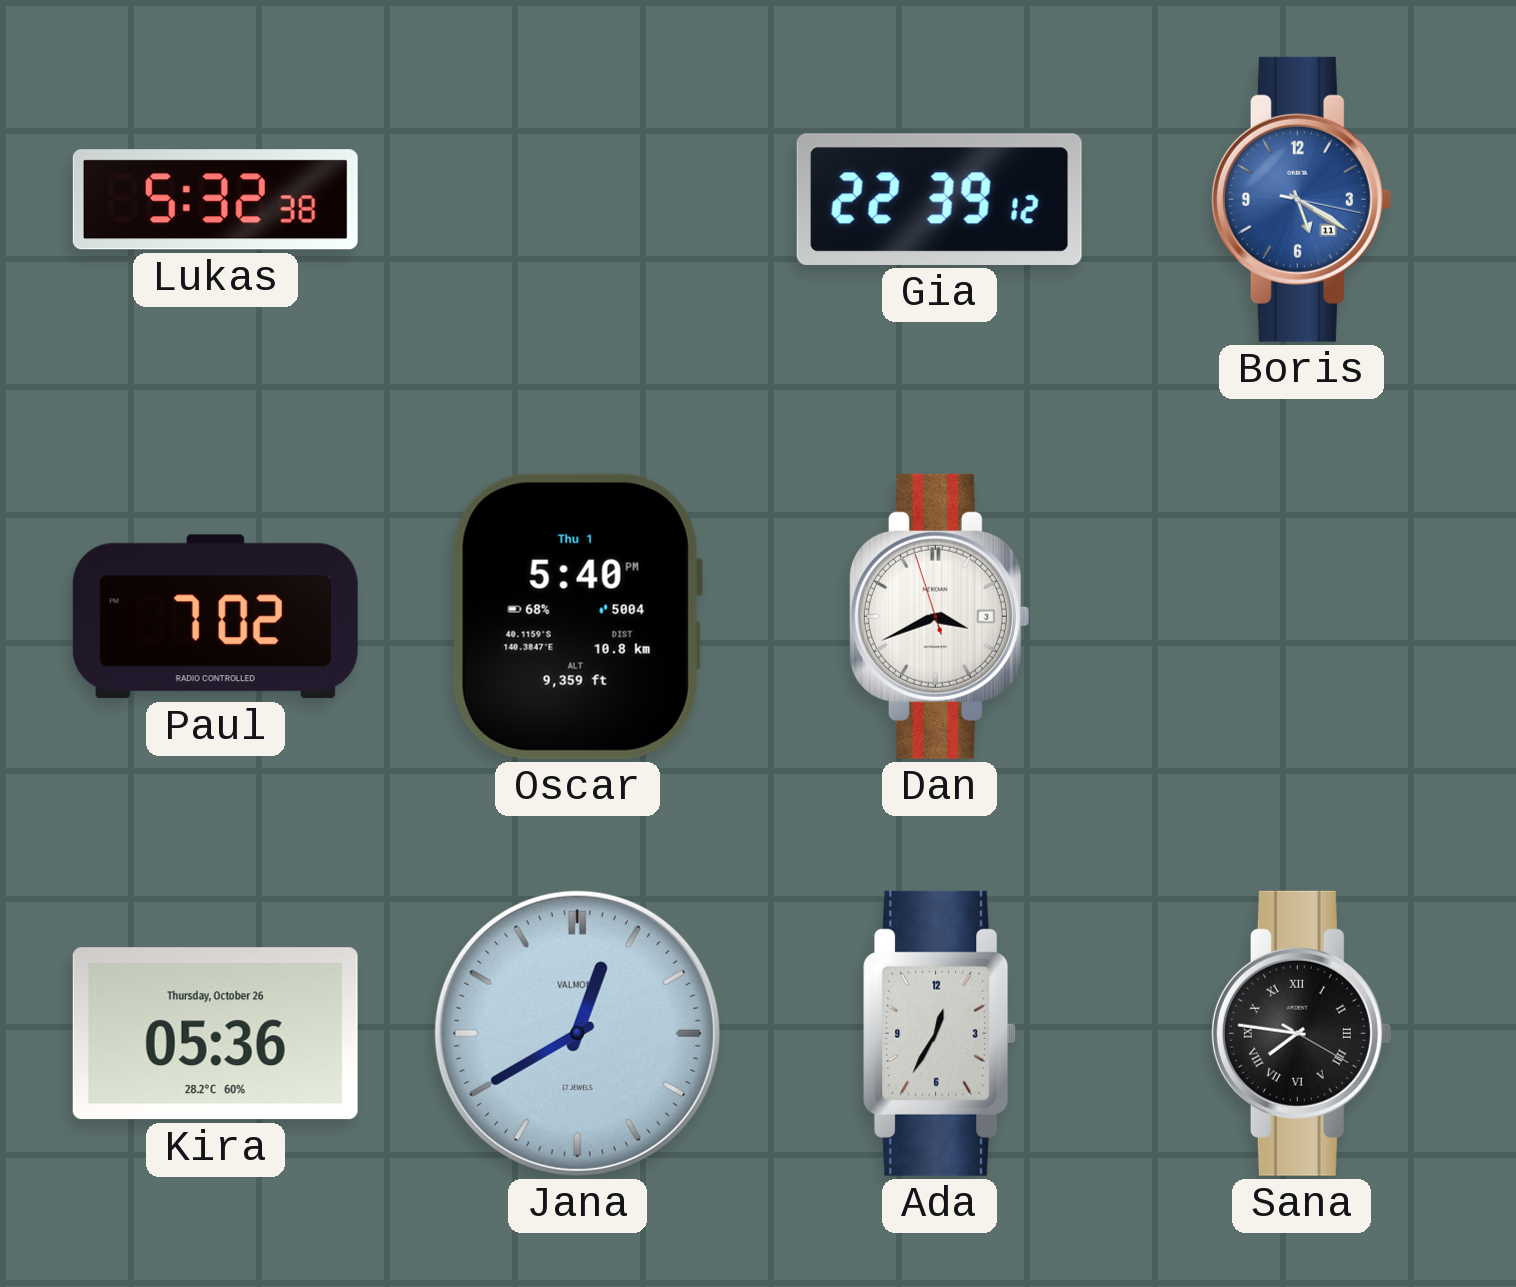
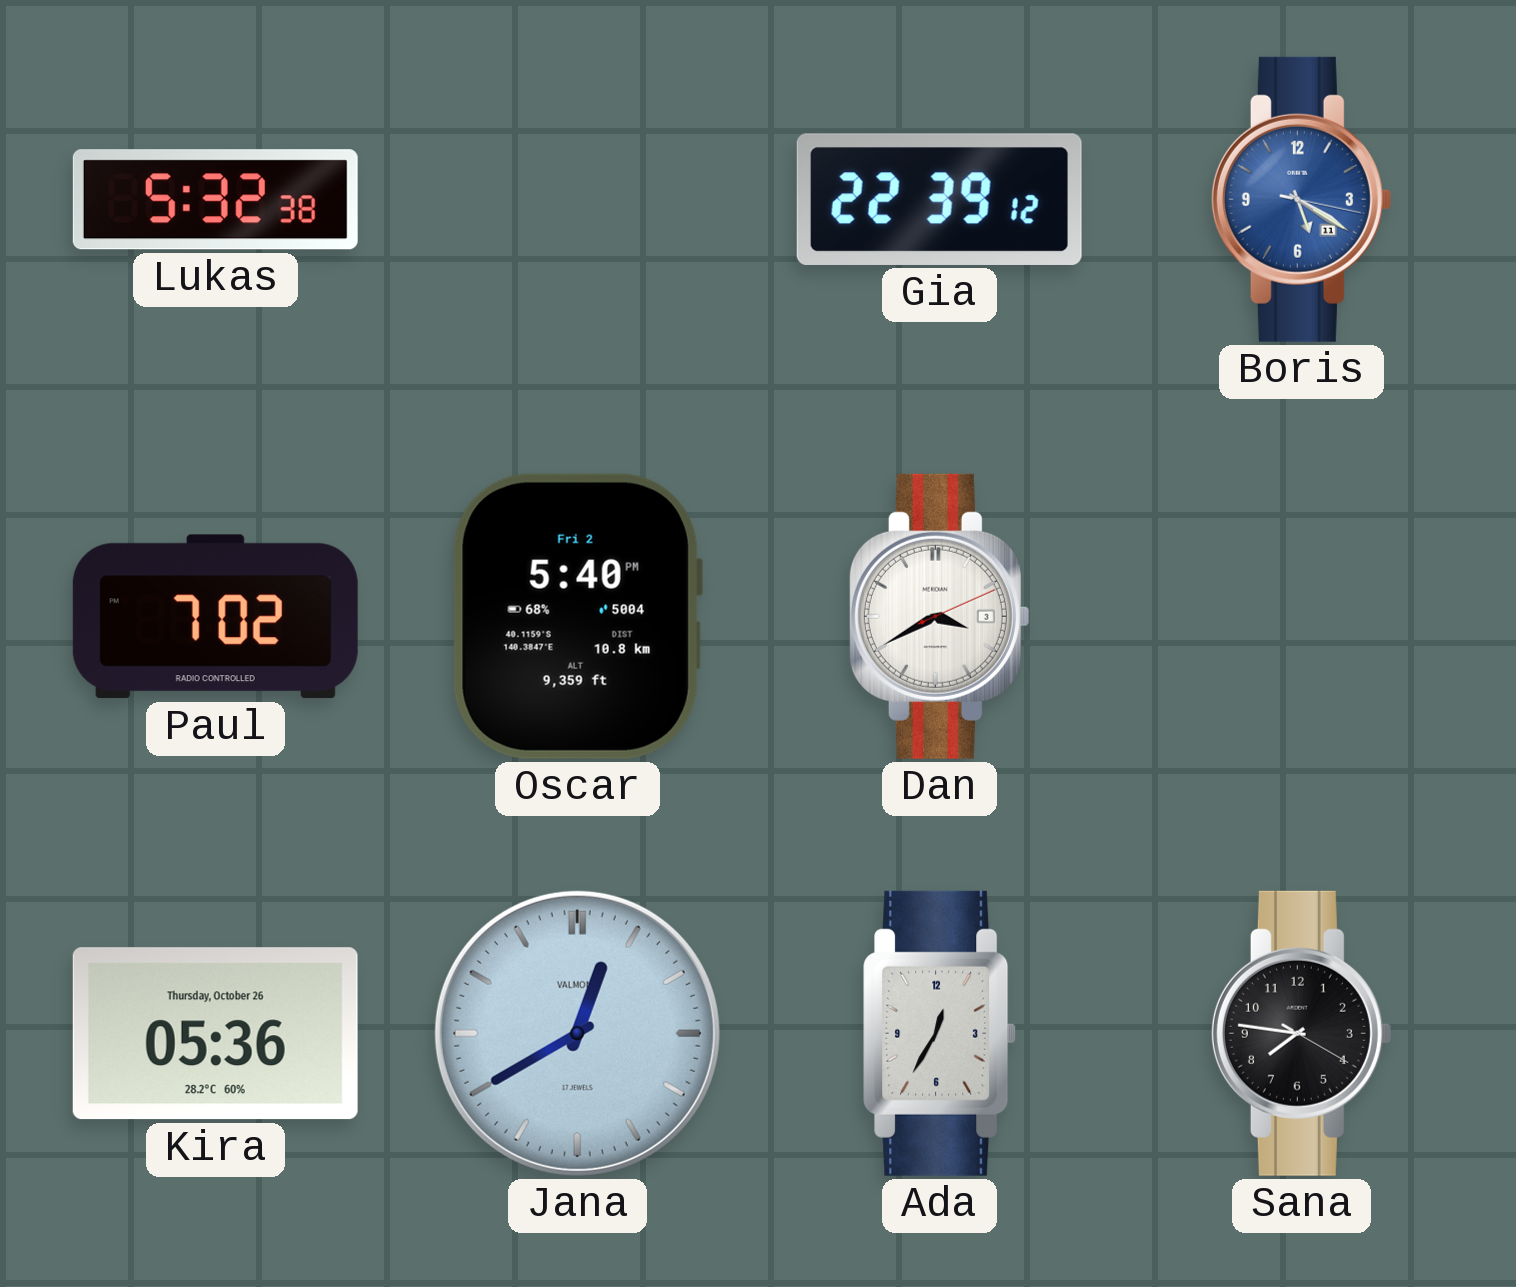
Oscar date: Thu 1 -> Fri 2 (577, 616)
Dan: 3:40:57 -> 3:40:11 (939, 616)
Sana numerals: Roman -> Arabic (1301, 1033)
